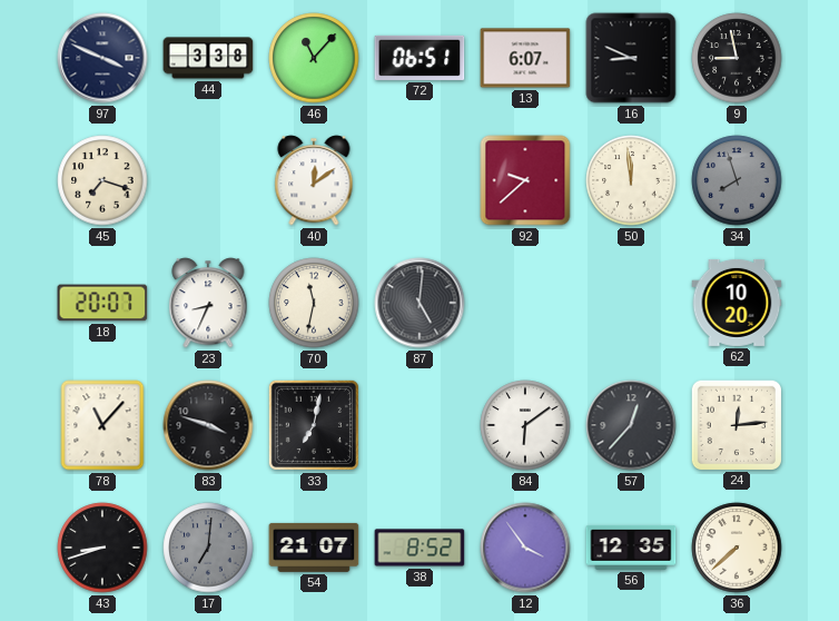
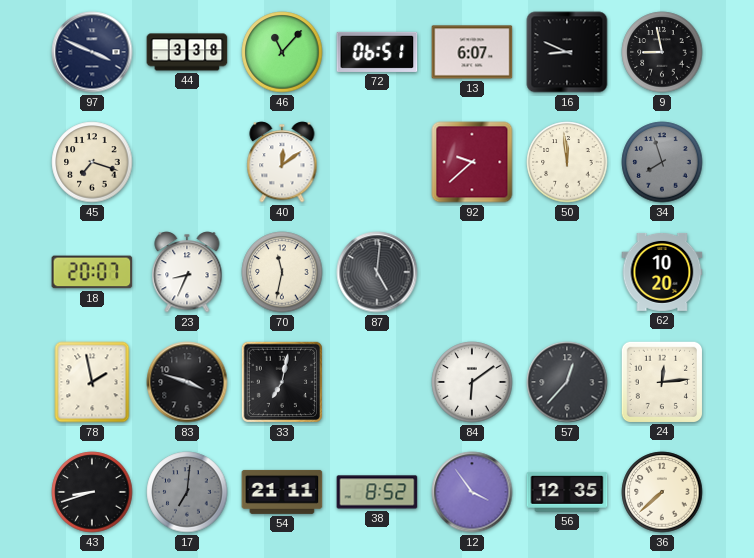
78: 11:07 -> 1:58 (92, 382)
54: 21:07 -> 21:11 (282, 492)
